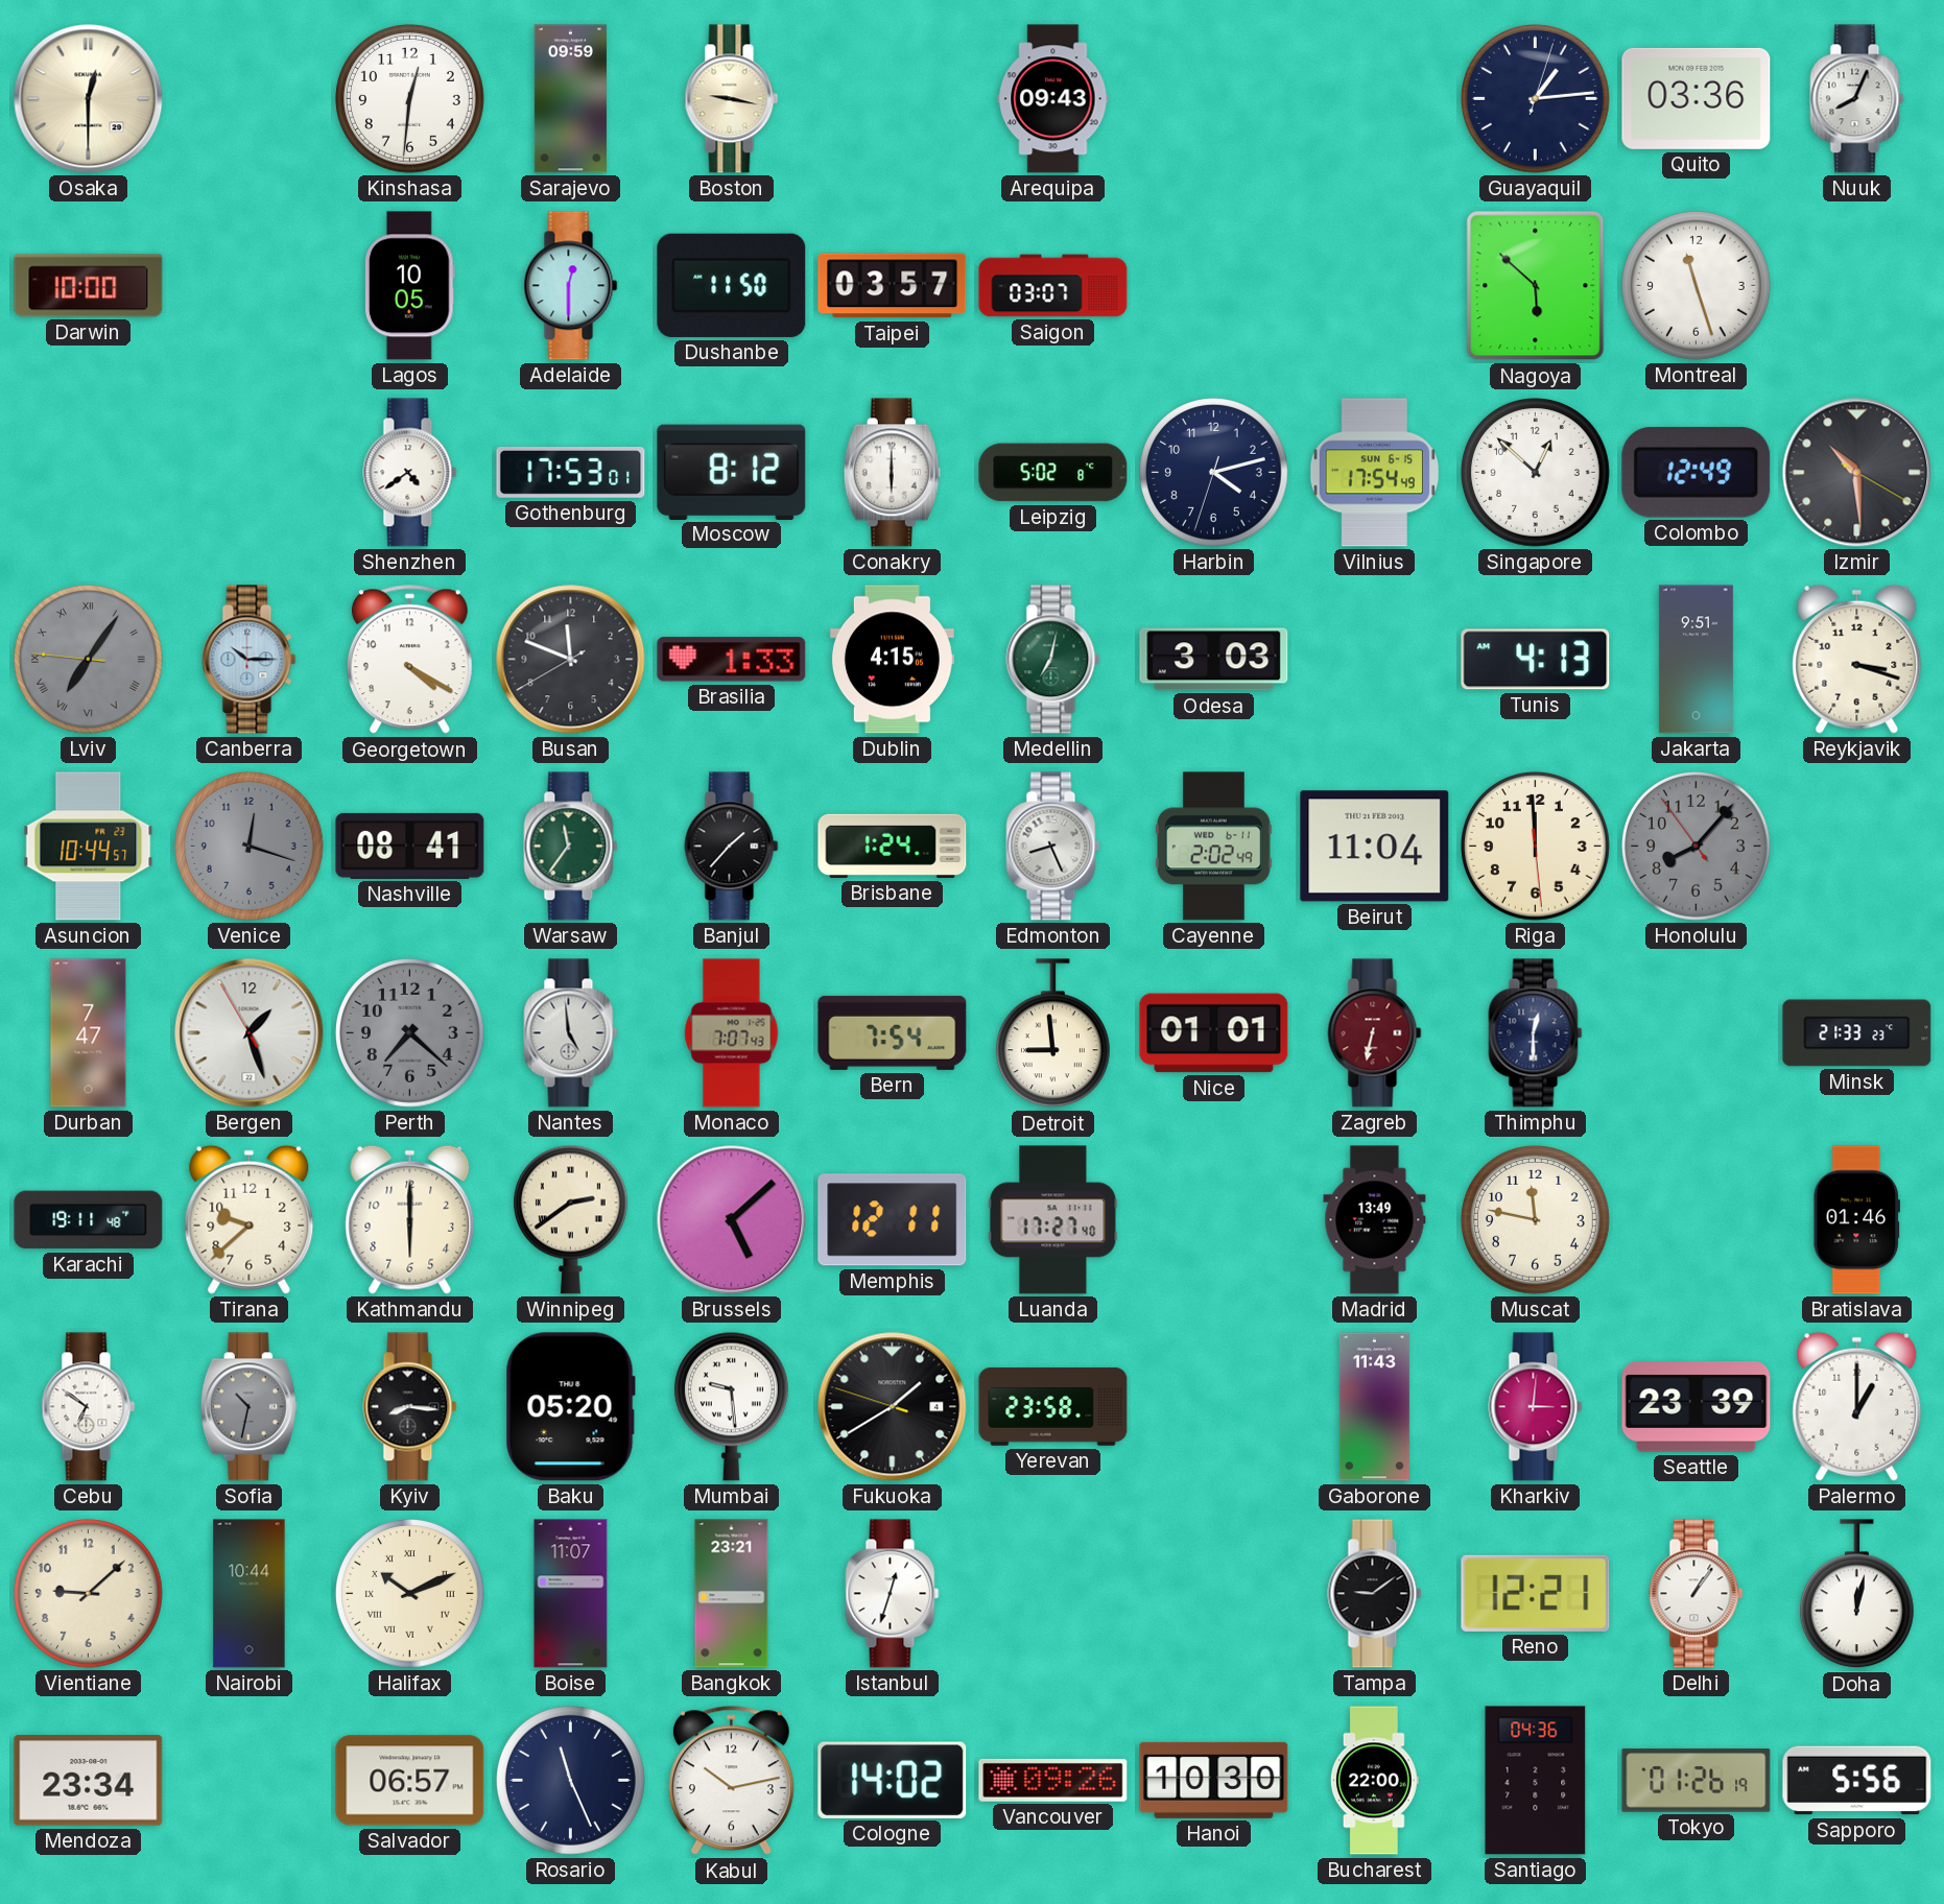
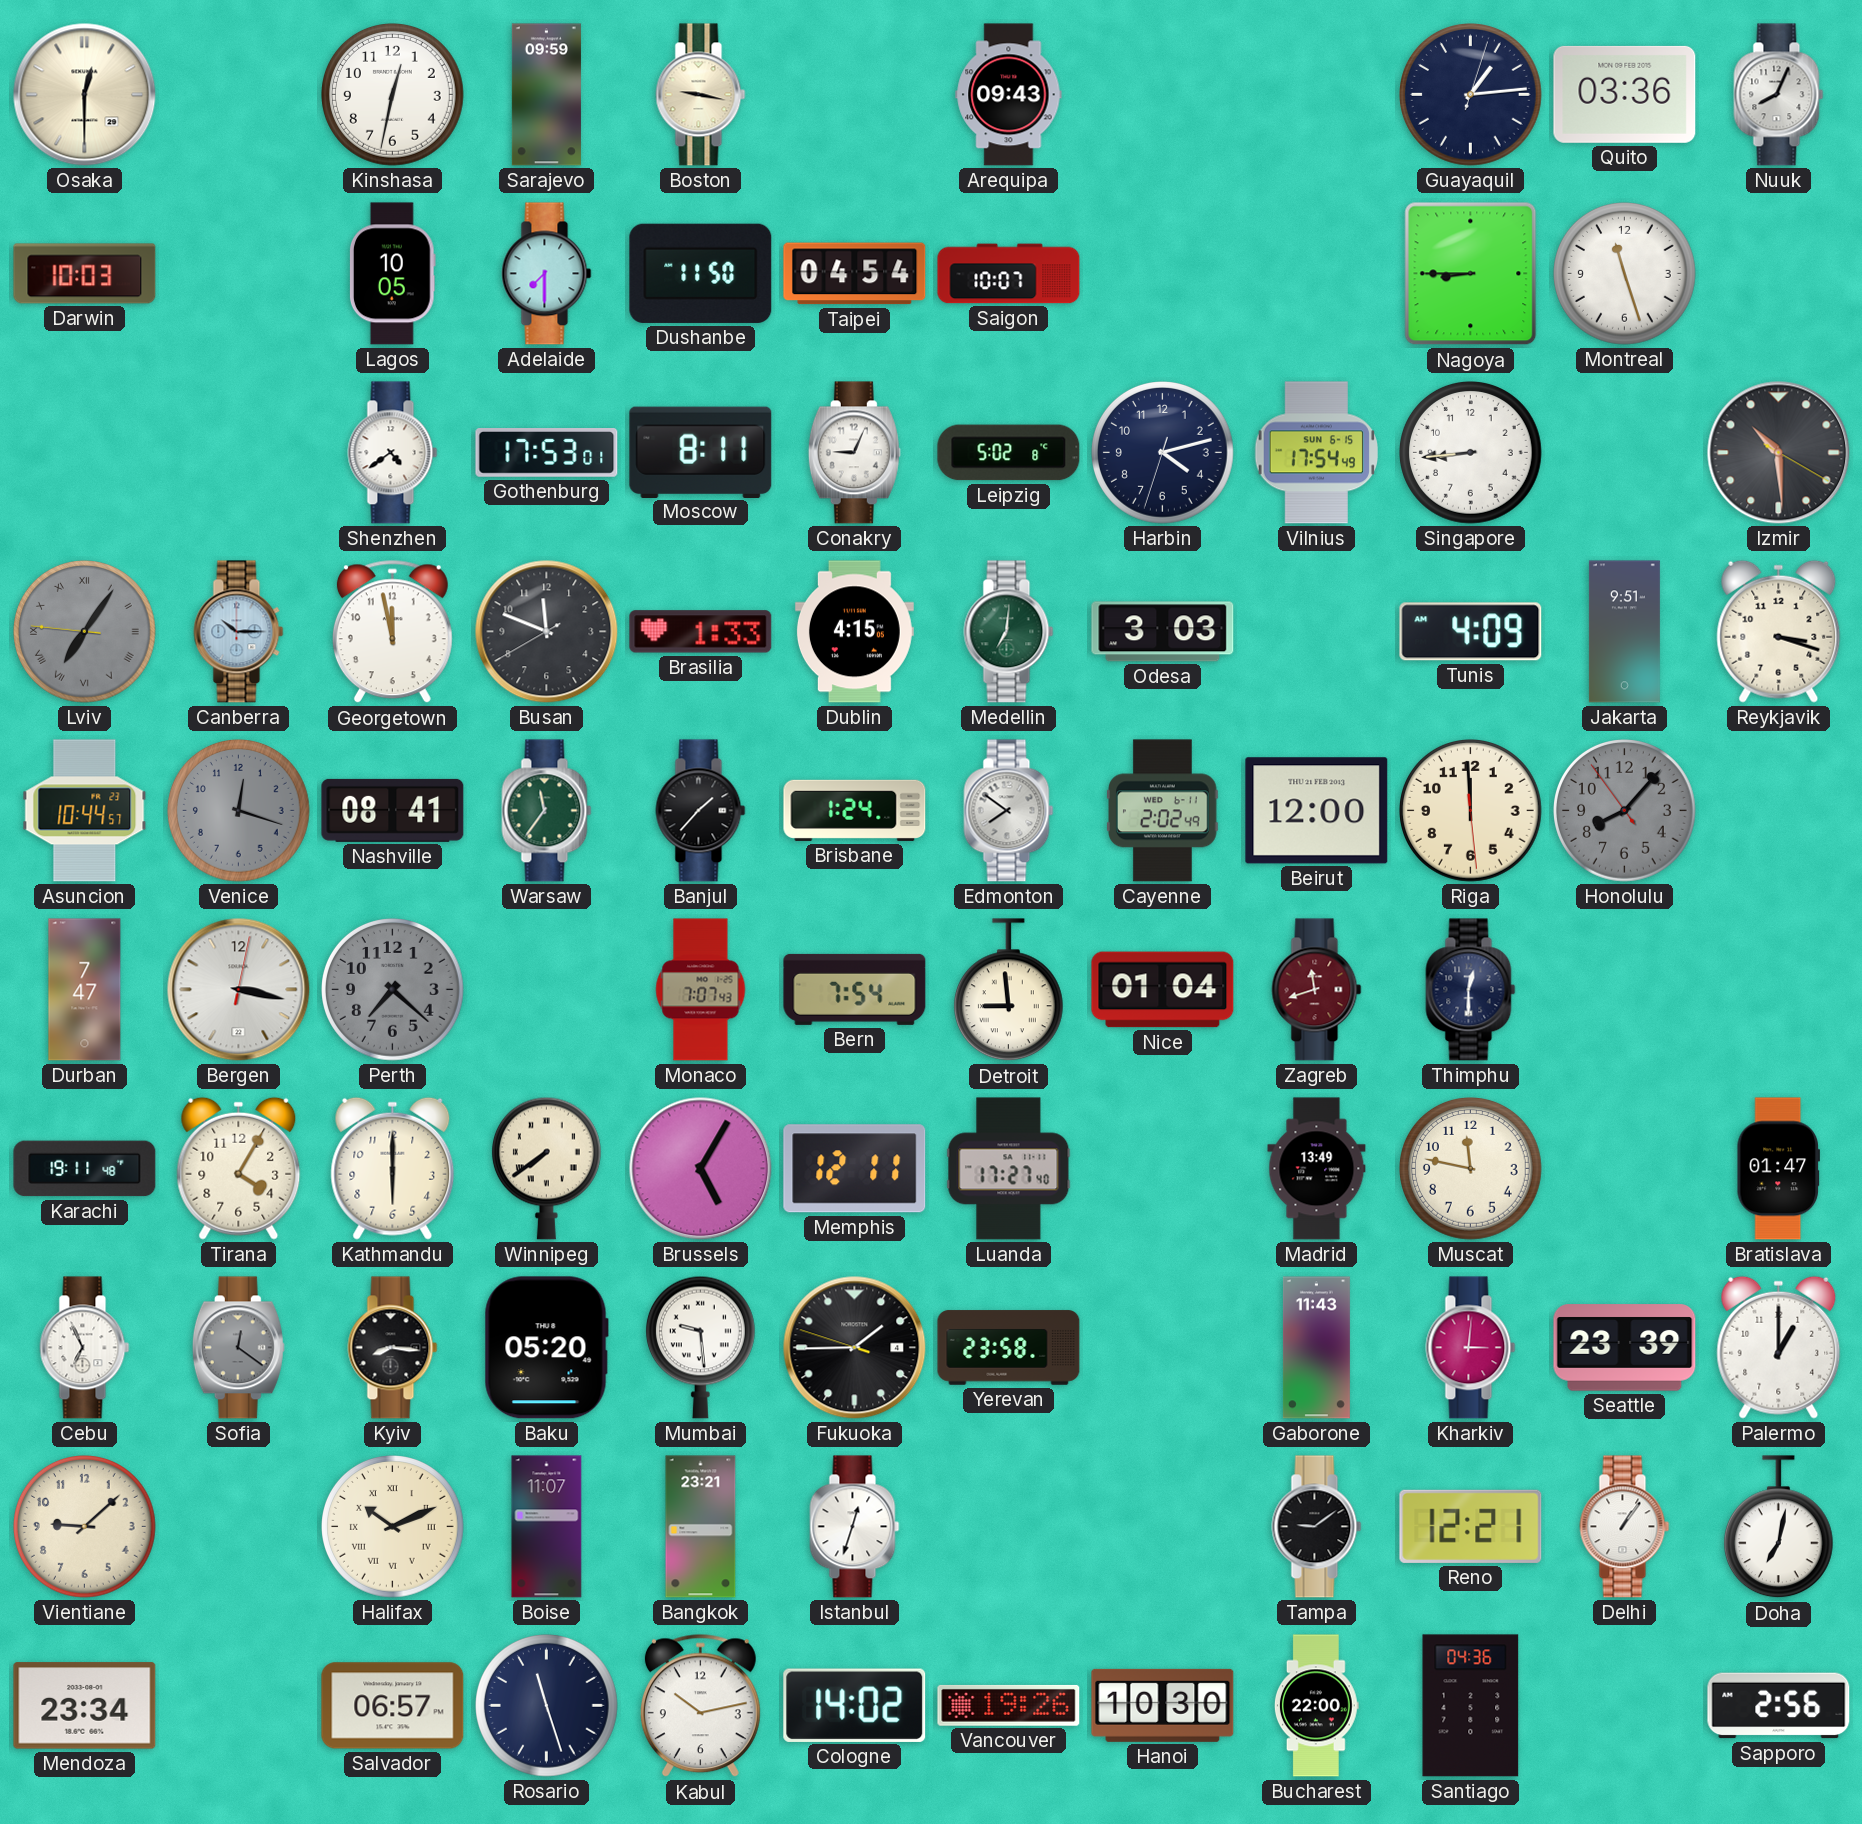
Kinshasa: 12:31 -> 12:32 (393, 95)
Darwin: 10:00 -> 10:03 (85, 274)
Adelaide: 12:30 -> 7:30 (547, 274)
Taipei: 03:57 -> 04:54 (855, 274)
Saigon: 03:07 -> 10:07 (1009, 274)
Nagoya: 5:52 -> 8:45 (1471, 274)
Moscow: 8:12 -> 8:11 (701, 452)
Conakry: 6:00 -> 9:04 (854, 453)
Singapore: 12:52 -> 8:44 (1471, 453)
Colombo: 12:49 -> none (1697, 472)
Georgetown: 4:20 -> 11:58 (392, 632)
Medellin: 7:02 -> 7:01 (1009, 632)
Tunis: 4:13 -> 4:09 (1471, 632)
Edmonton: 8:26 -> 7:51 (1009, 811)
Beirut: 11:04 -> 12:00 (1317, 811)
Bergen: 1:26 -> 3:17 (239, 990)
Nantes: 4:59 -> none (571, 1033)
Nice: 01:01 -> 01:04 (1163, 990)
Zagreb: 6:32 -> 11:42 (1317, 990)
Minsk: 21:33 -> none (1857, 1033)
Tirana: 9:38 -> 4:05 (239, 1168)
Winnipeg: 2:39 -> 7:39 (546, 1168)
Brussels: 5:08 -> 5:05 (701, 1169)
Bratislava: 01:46 -> 01:47 (1778, 1169)
Cebu: 6:51 -> 6:56 (85, 1348)
Sofia: 10:32 -> 12:21 (238, 1348)
Fukuoka: 1:39 -> 1:44 (855, 1348)
Nairobi: 10:44 -> none (250, 1594)
Doha: 12:02 -> 7:02 (1778, 1527)
Rosario: 11:26 -> 11:27 (547, 1706)
Vancouver: 09:26 -> 19:26 (1009, 1705)
Tokyo: 01:26 -> none (1697, 1781)
Sapporo: 5:56 -> 2:56 (1779, 1706)
